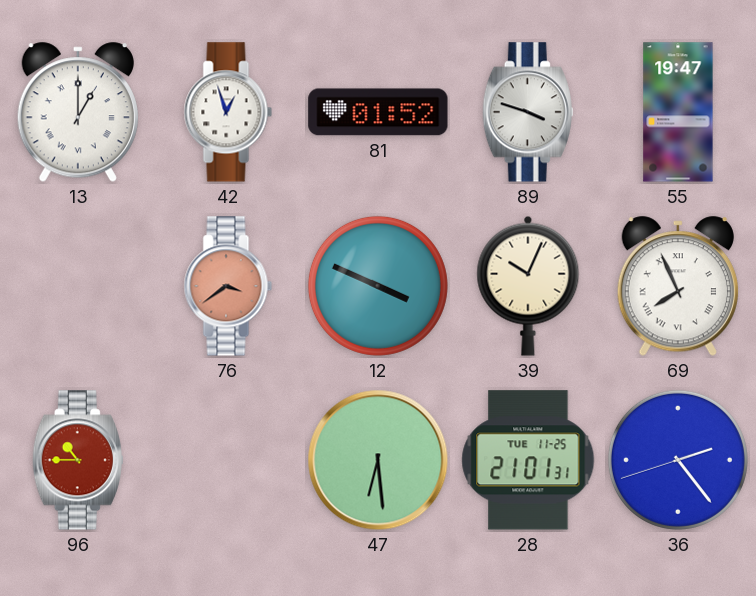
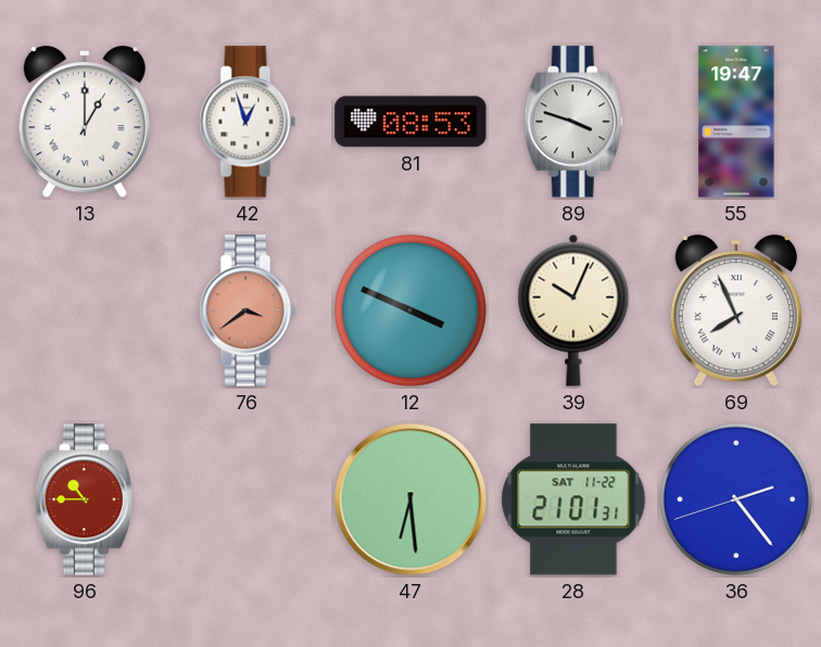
81: 01:52 -> 08:53 (410, 122)
28 date: TUE 11-25 -> SAT 11-22 (573, 499)
